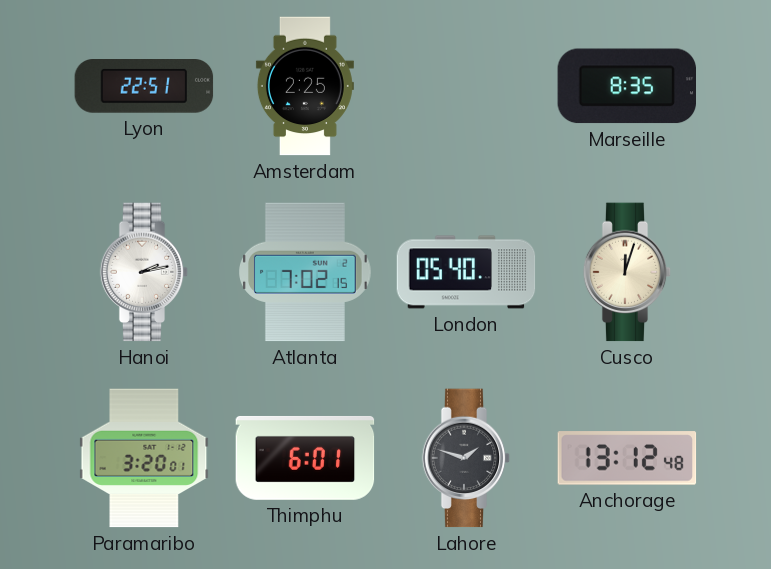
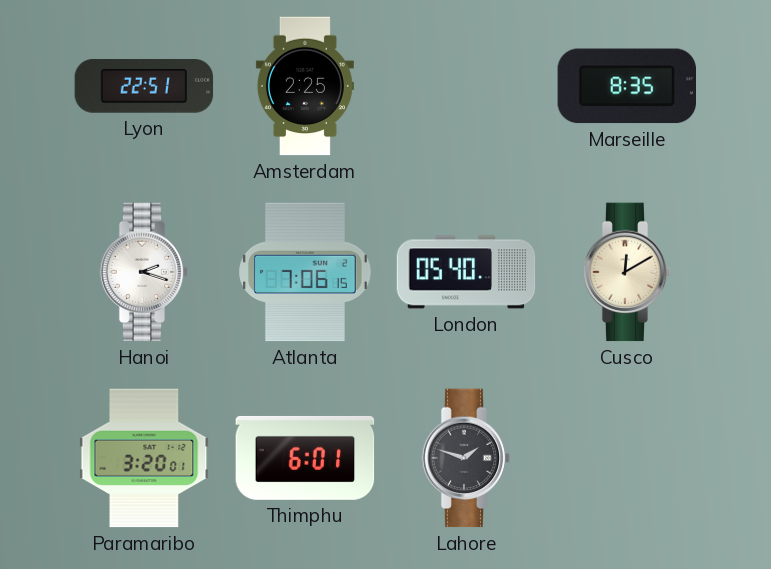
Hanoi: 2:13 -> 2:18 (144, 272)
Atlanta: 7:02 -> 7:06 (306, 272)
Cusco: 12:03 -> 12:10 (627, 272)
Anchorage: 13:12 -> none (627, 458)
